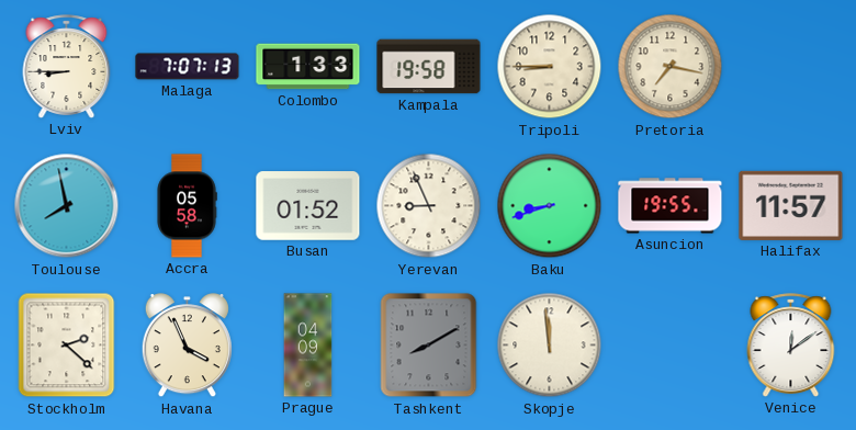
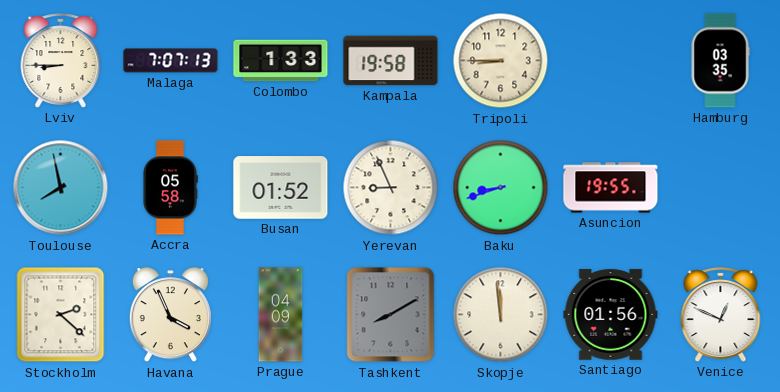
Pretoria: 7:17 -> none (671, 67)
Hamburg: none -> 03:35 (720, 61)
Halifax: 11:57 -> none (791, 205)
Santiago: none -> 01:56 (611, 315)
Venice: 12:09 -> 12:49 (721, 315)
